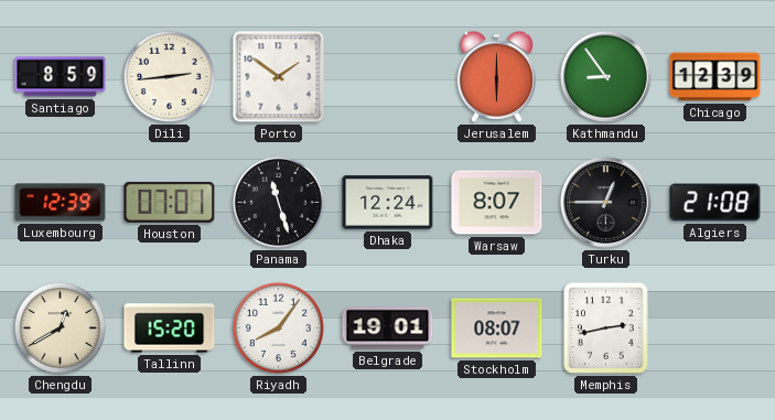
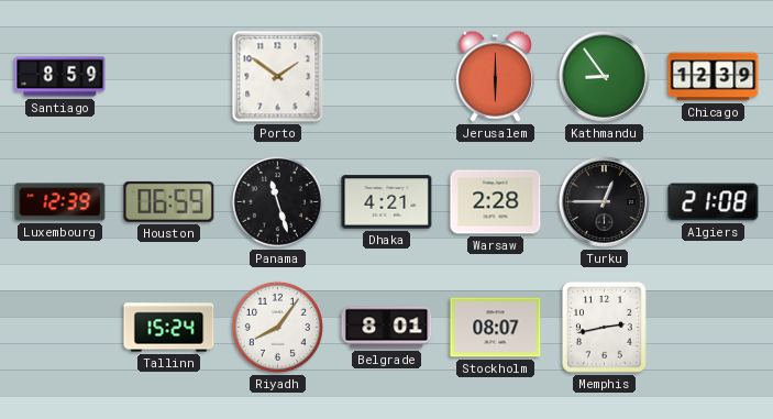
Dili: 2:44 -> none (169, 76)
Houston: 07:01 -> 06:59 (169, 201)
Dhaka: 12:24 -> 4:21 (387, 202)
Warsaw: 8:07 -> 2:28 (496, 202)
Chengdu: 12:40 -> none (60, 327)
Tallinn: 15:20 -> 15:24 (169, 328)
Belgrade: 19:01 -> 8:01 (387, 328)
